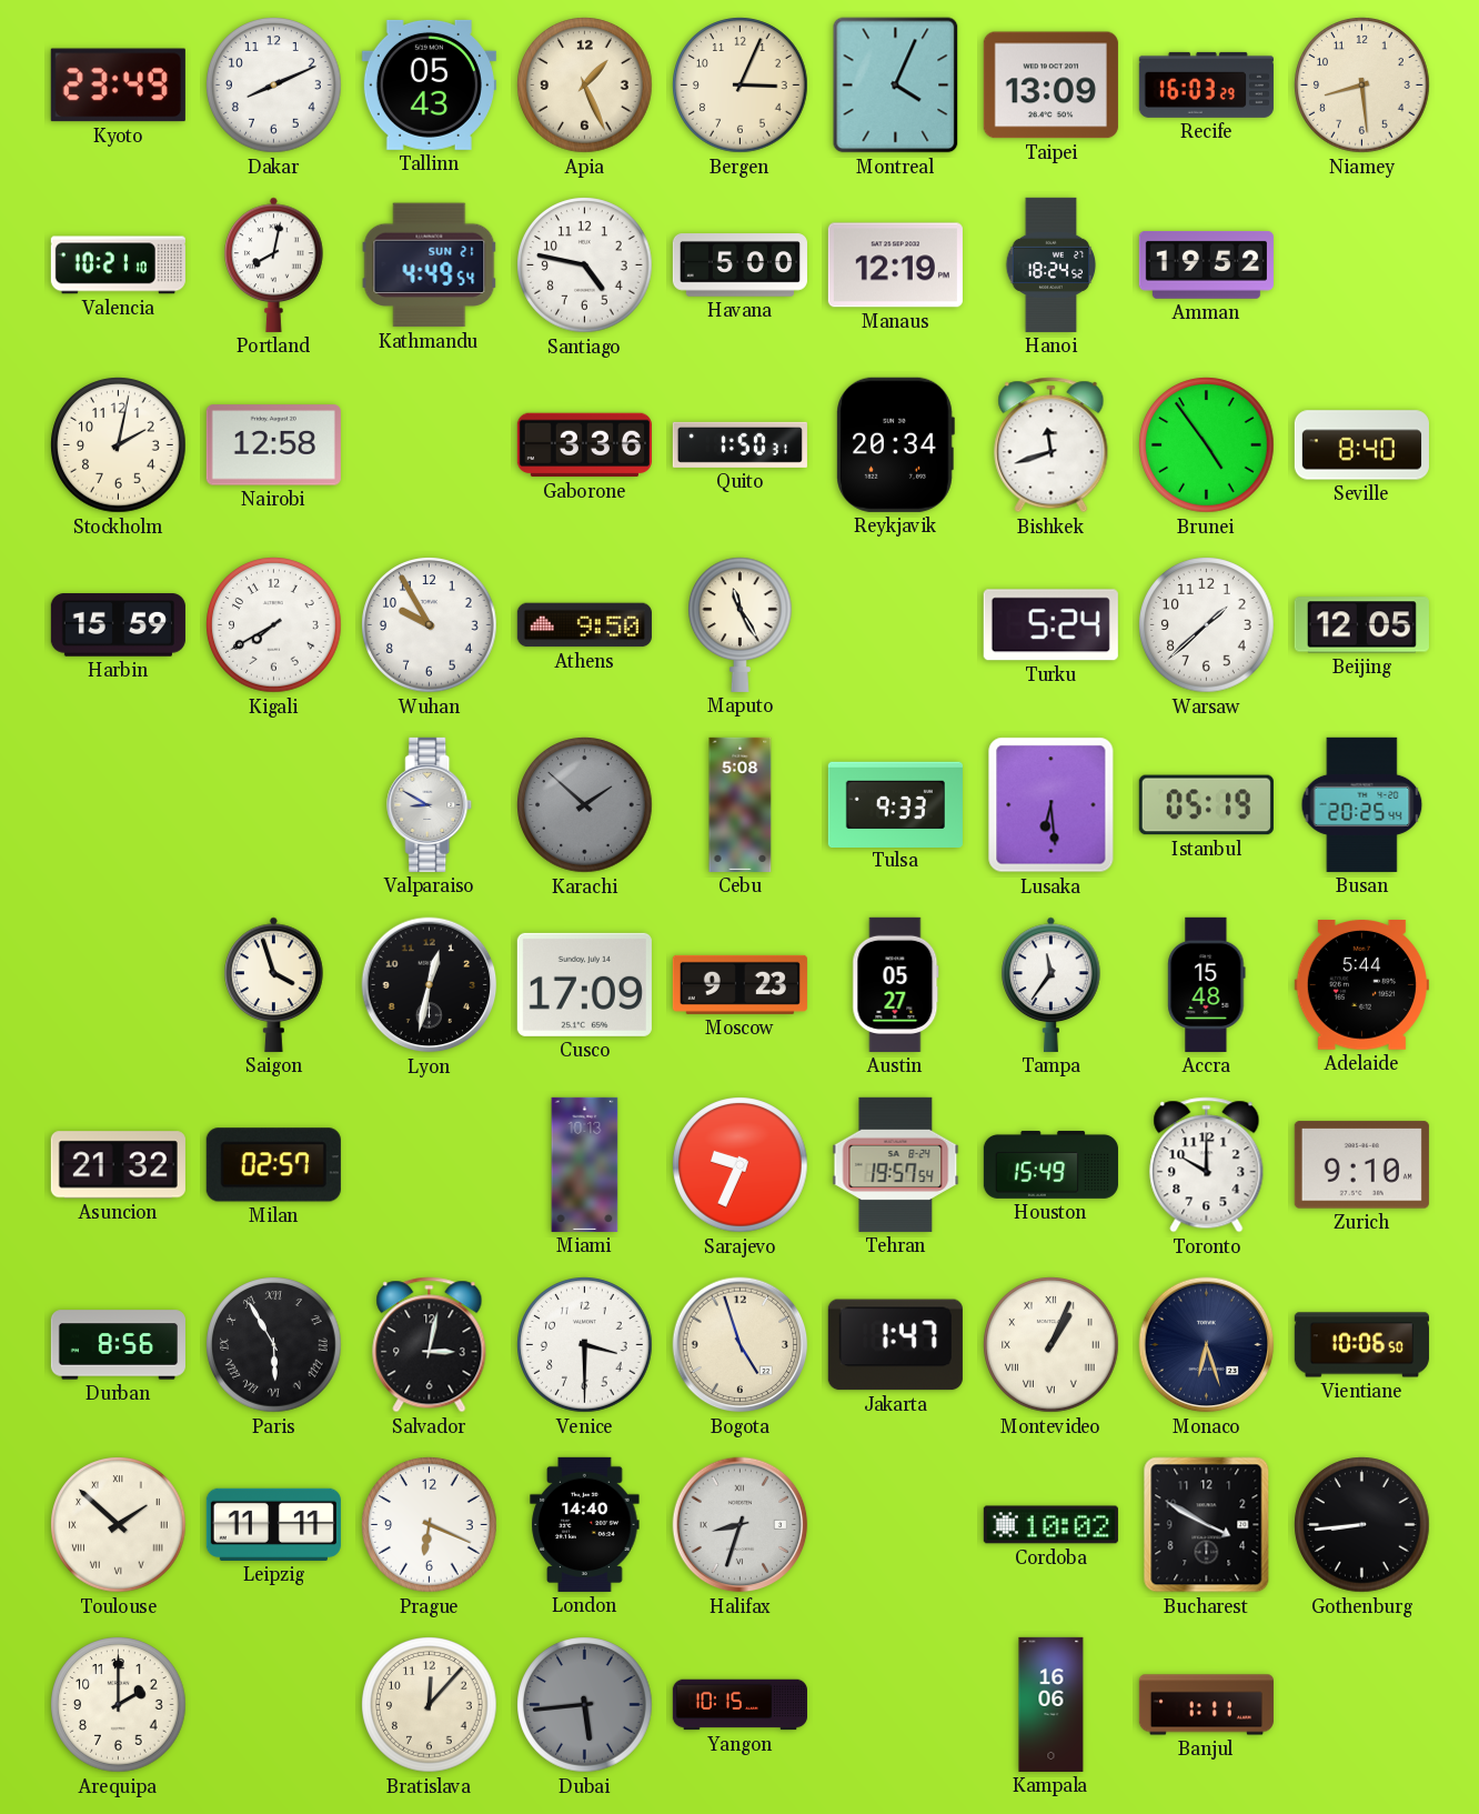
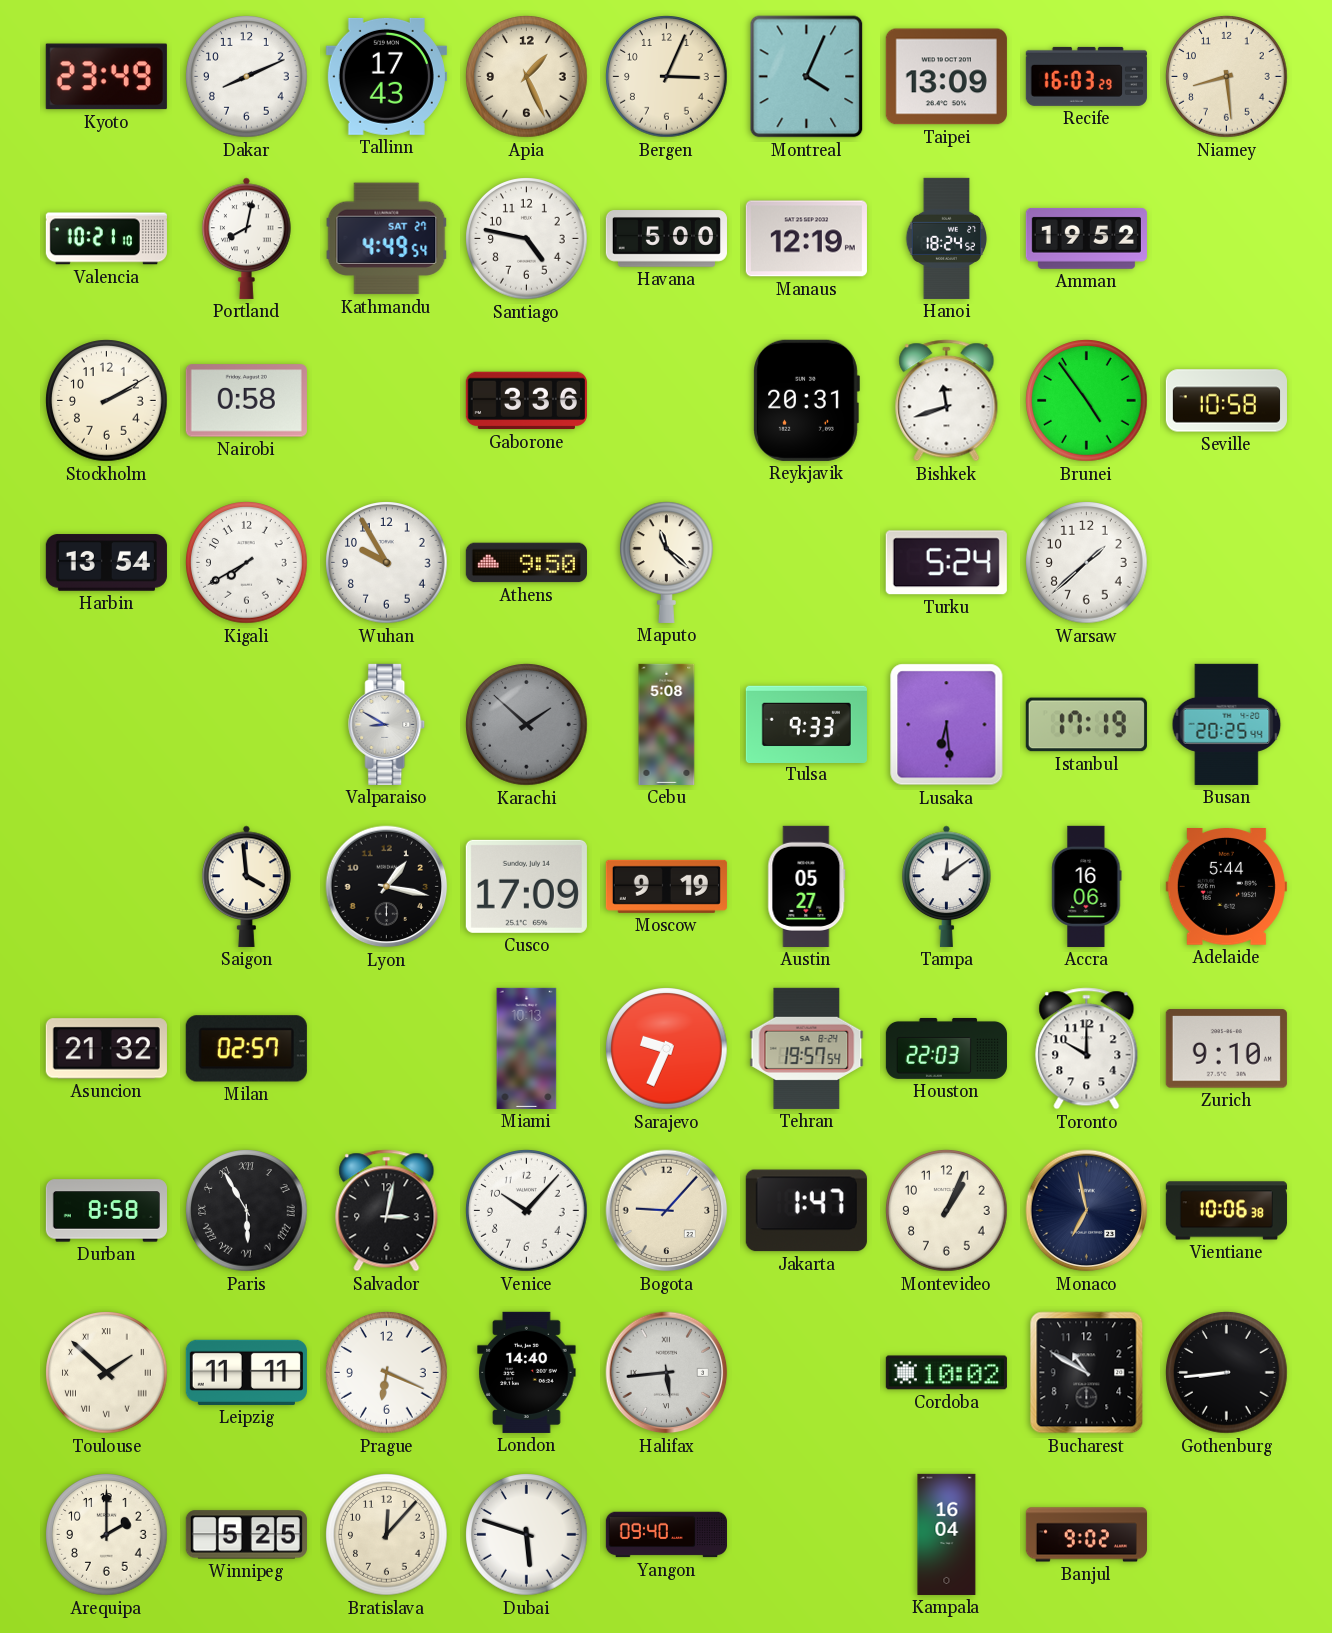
Tallinn: 05:43 -> 17:43 (386, 76)
Kathmandu date: SUN 21 -> SAT 27 (387, 239)
Stockholm: 2:02 -> 2:10 (107, 401)
Nairobi: 12:58 -> 0:58 (246, 401)
Quito: 1:50 -> none (740, 444)
Reykjavik: 20:34 -> 20:31 (806, 400)
Seville: 8:40 -> 10:58 (1226, 401)
Harbin: 15:59 -> 13:54 (106, 563)
Maputo: 11:25 -> 11:22 (667, 562)
Beijing: 12:05 -> none (1361, 625)
Istanbul: 05:19 -> 17:19 (1086, 725)
Saigon: 3:57 -> 3:59 (247, 886)
Lyon: 12:32 -> 1:17 (387, 887)
Moscow: 9:23 -> 9:19 (666, 886)
Tampa: 11:36 -> 12:09 (947, 886)
Accra: 15:48 -> 16:06 (1087, 886)
Houston: 15:49 -> 22:03 (946, 1048)
Durban: 8:56 -> 8:58 (106, 1211)
Venice: 3:30 -> 10:07 (527, 1211)
Bogota: 4:57 -> 9:07 (667, 1211)
Montevideo numerals: Roman -> Arabic (947, 1211)
Monaco: 6:27 -> 6:58 (1087, 1211)
Vientiane: 10:06:50 -> 10:06:38 (1226, 1211)
Halifax: 8:33 -> 5:44 (667, 1373)
Bucharest: 3:50 -> 10:50 (1087, 1373)
Winnipeg: none -> 5:25 (246, 1535)
Dubai: 5:44 -> 5:48 (527, 1535)
Dubai dial: grey -> white (527, 1535)
Yangon: 10:15 -> 09:40 (666, 1535)
Kampala: 16:06 -> 16:04 (947, 1534)
Banjul: 1:11 -> 9:02 (1086, 1535)
